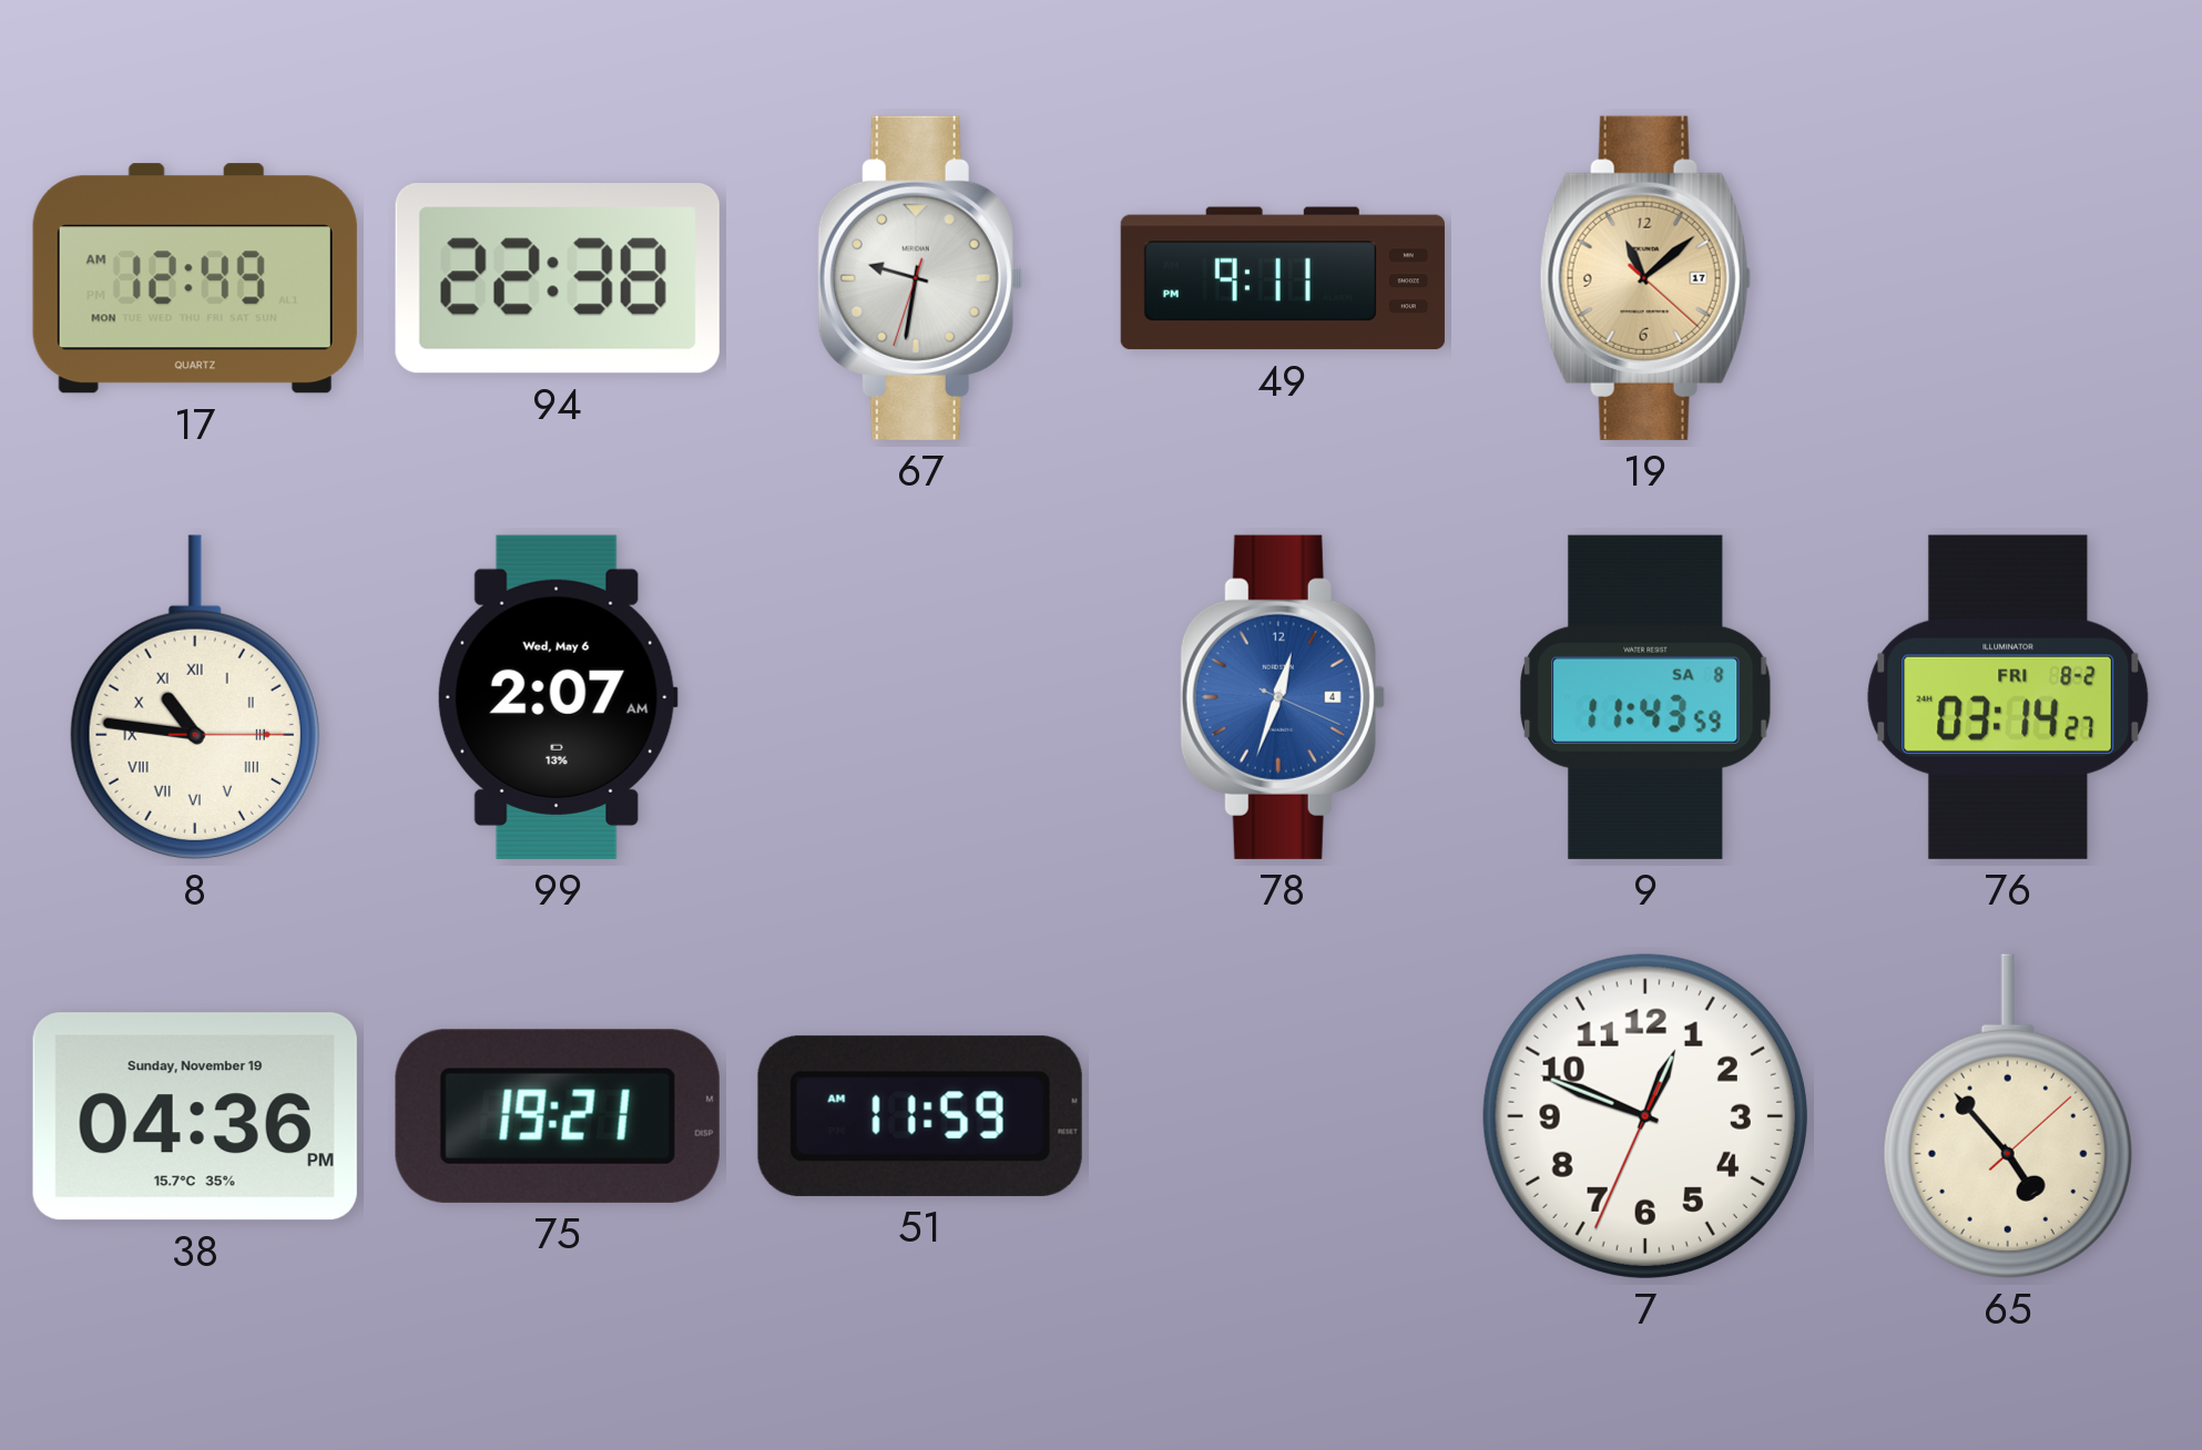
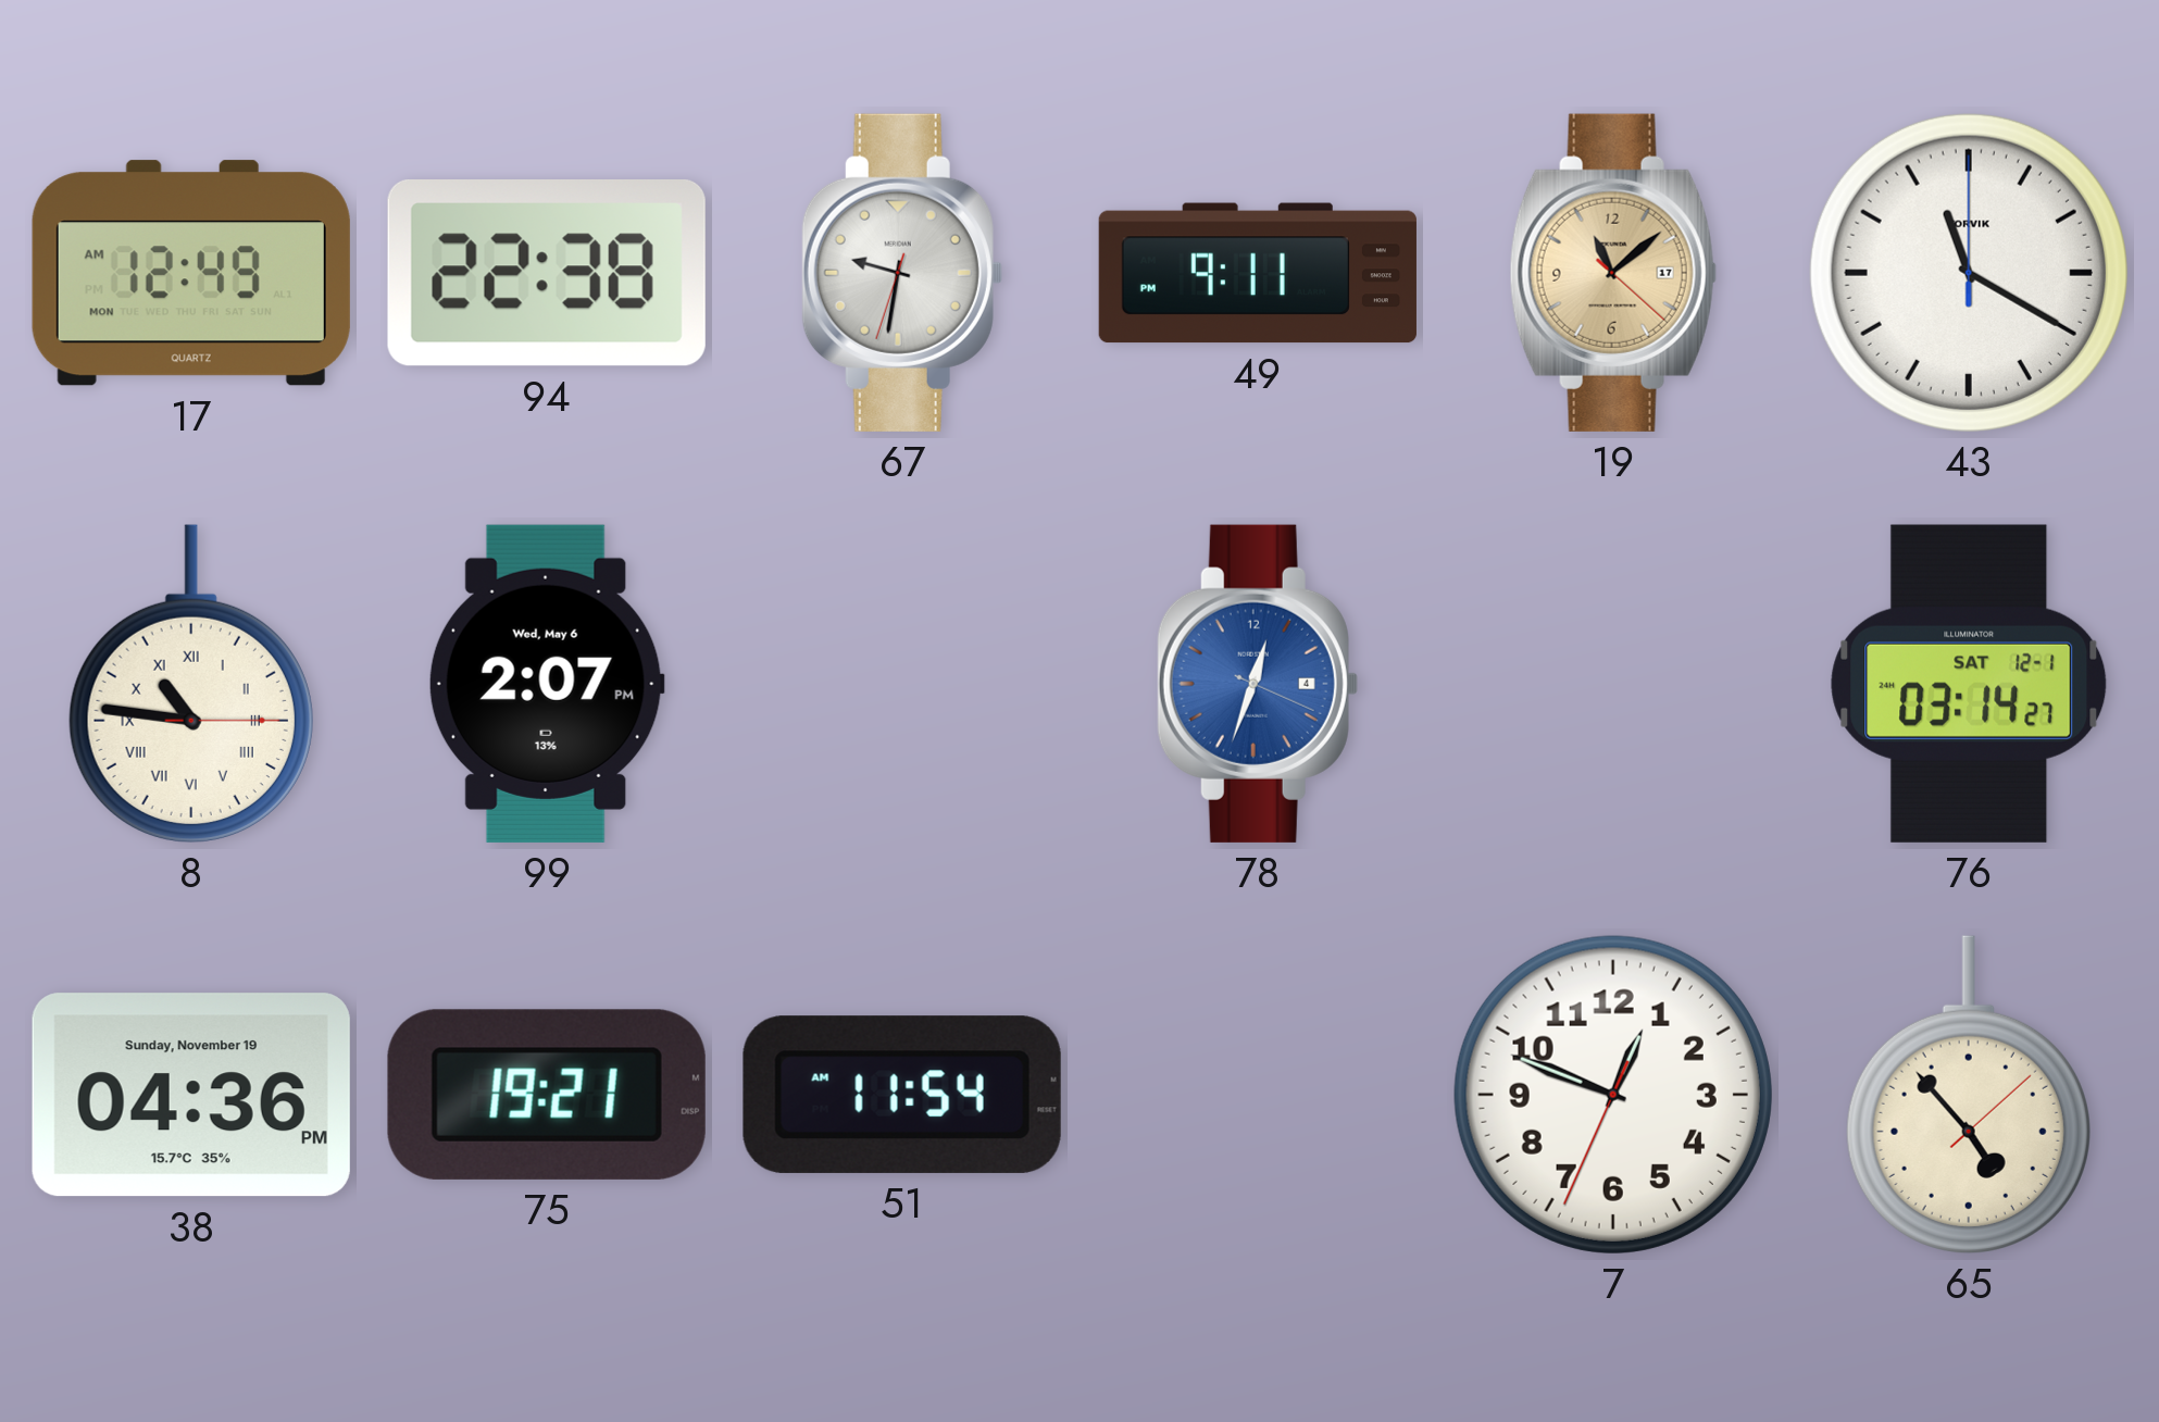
43: none -> 11:20 (1969, 273)
99: 2:07 AM -> 2:07 PM (547, 684)
9: 11:43 -> none (1647, 697)
76 date: FRI 8-2 -> SAT 12-1 (1969, 684)
51: 11:59 -> 11:54 (902, 1095)
